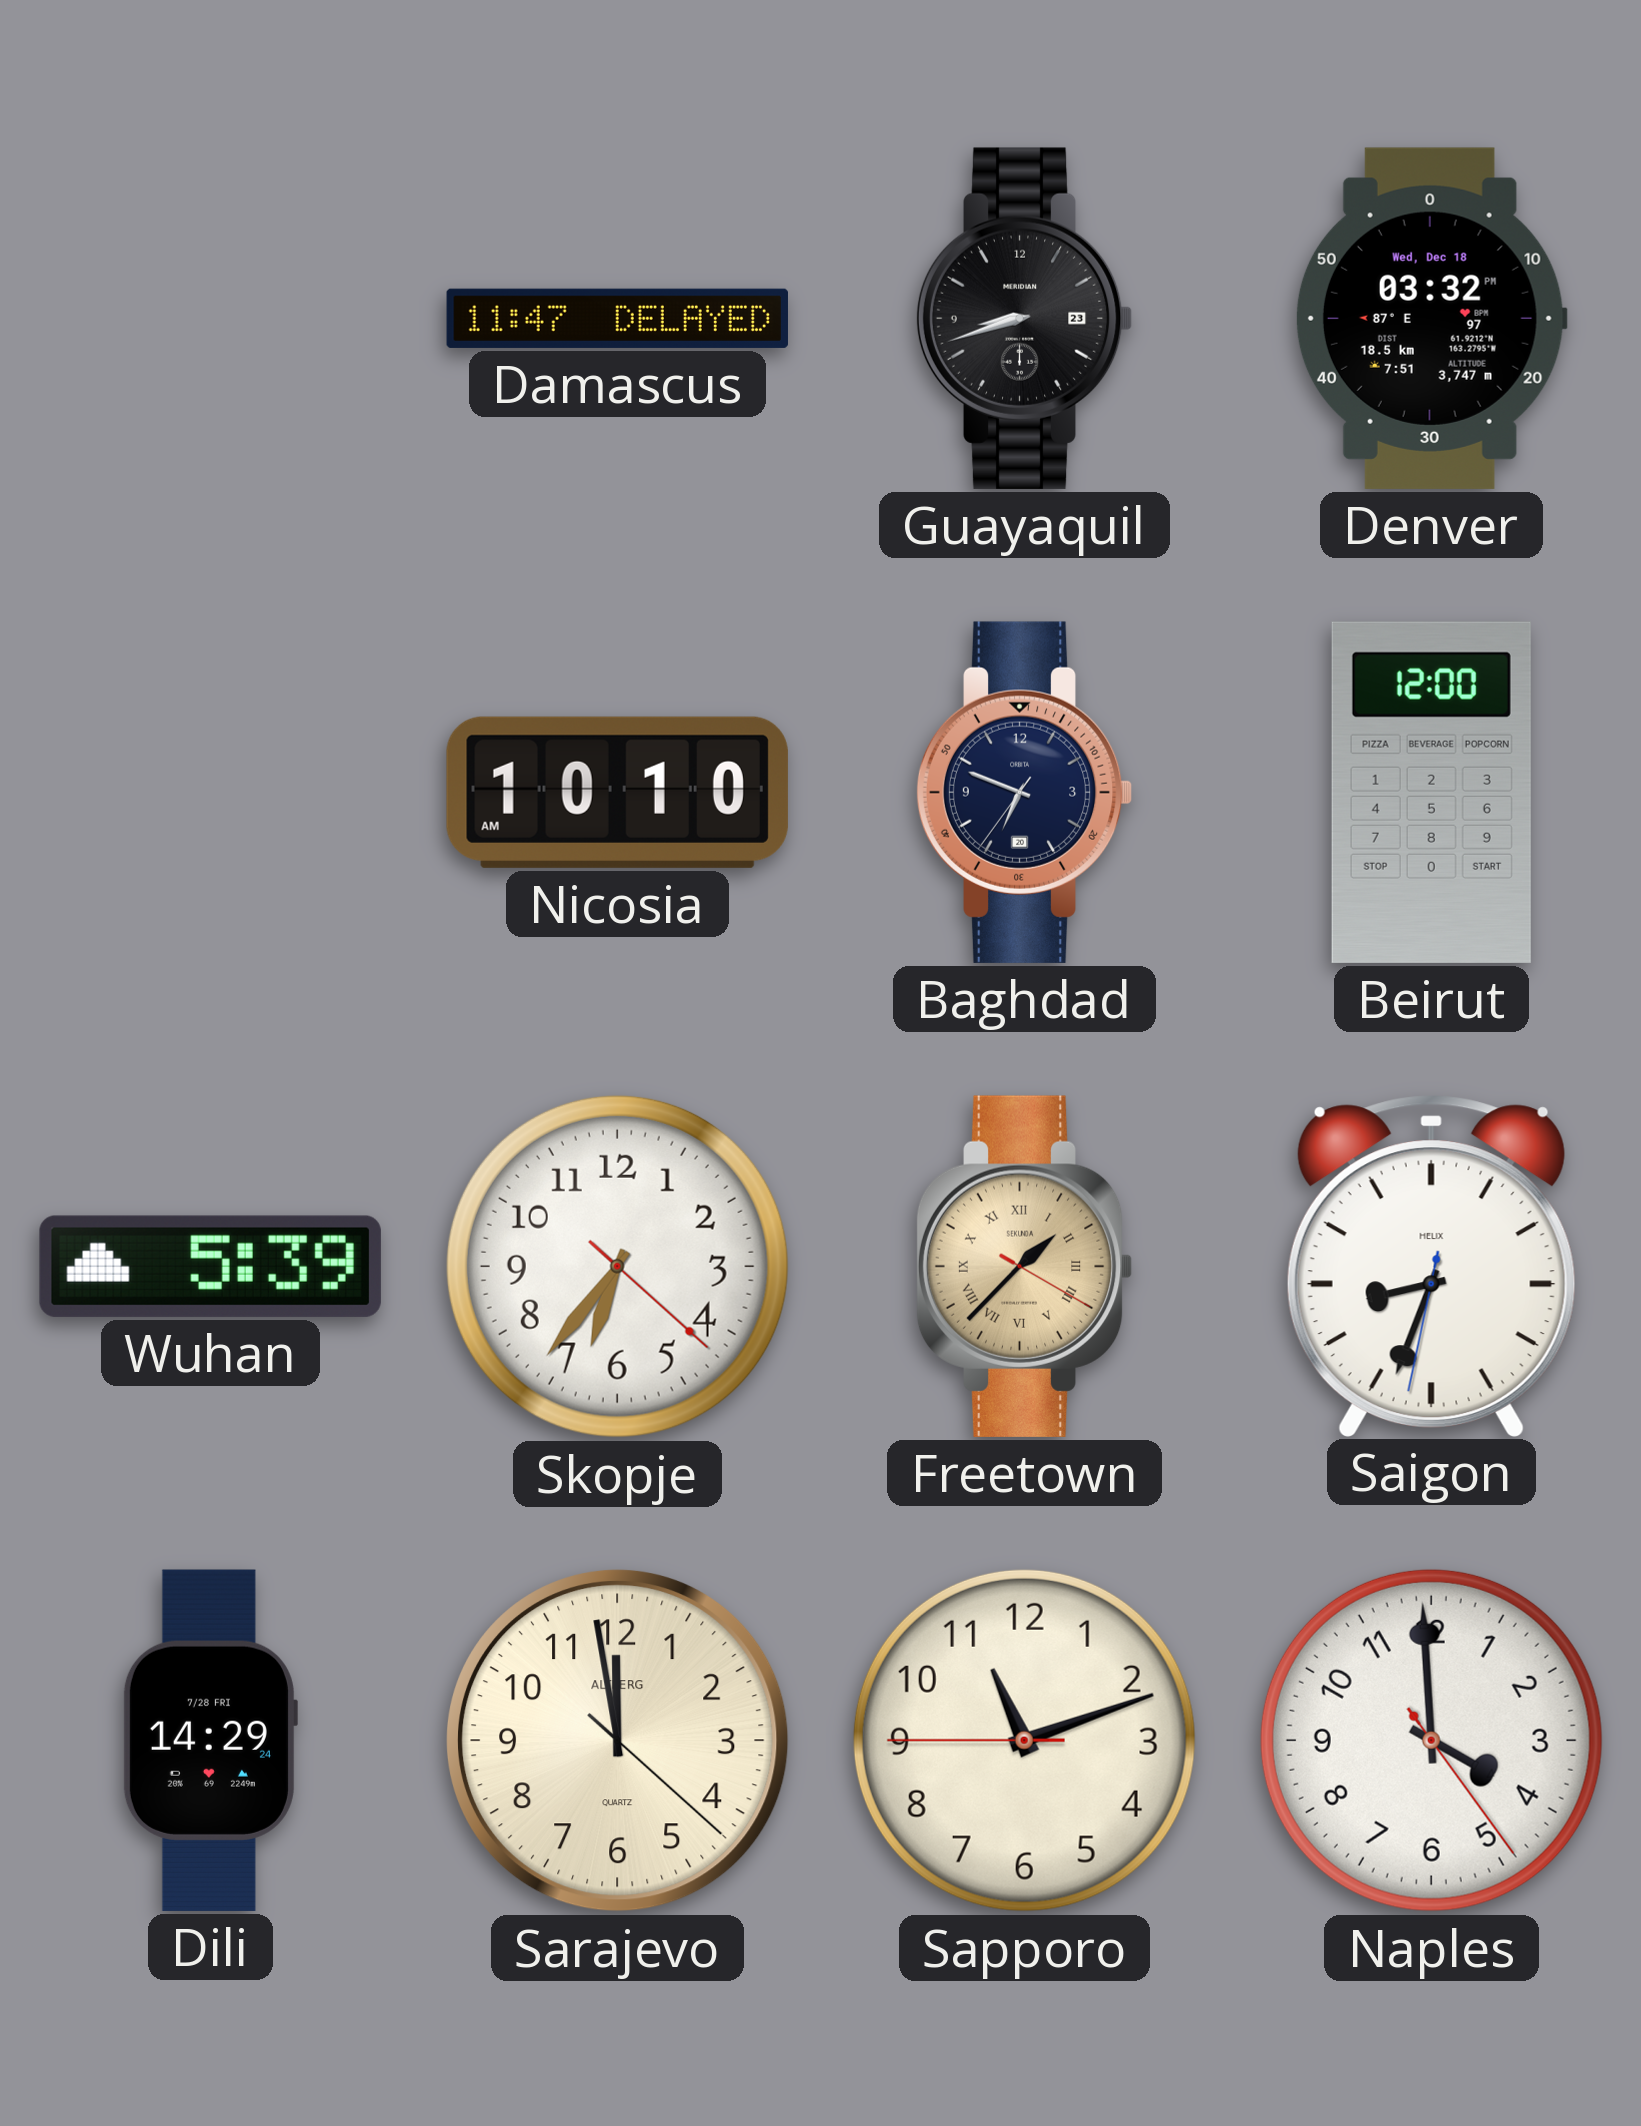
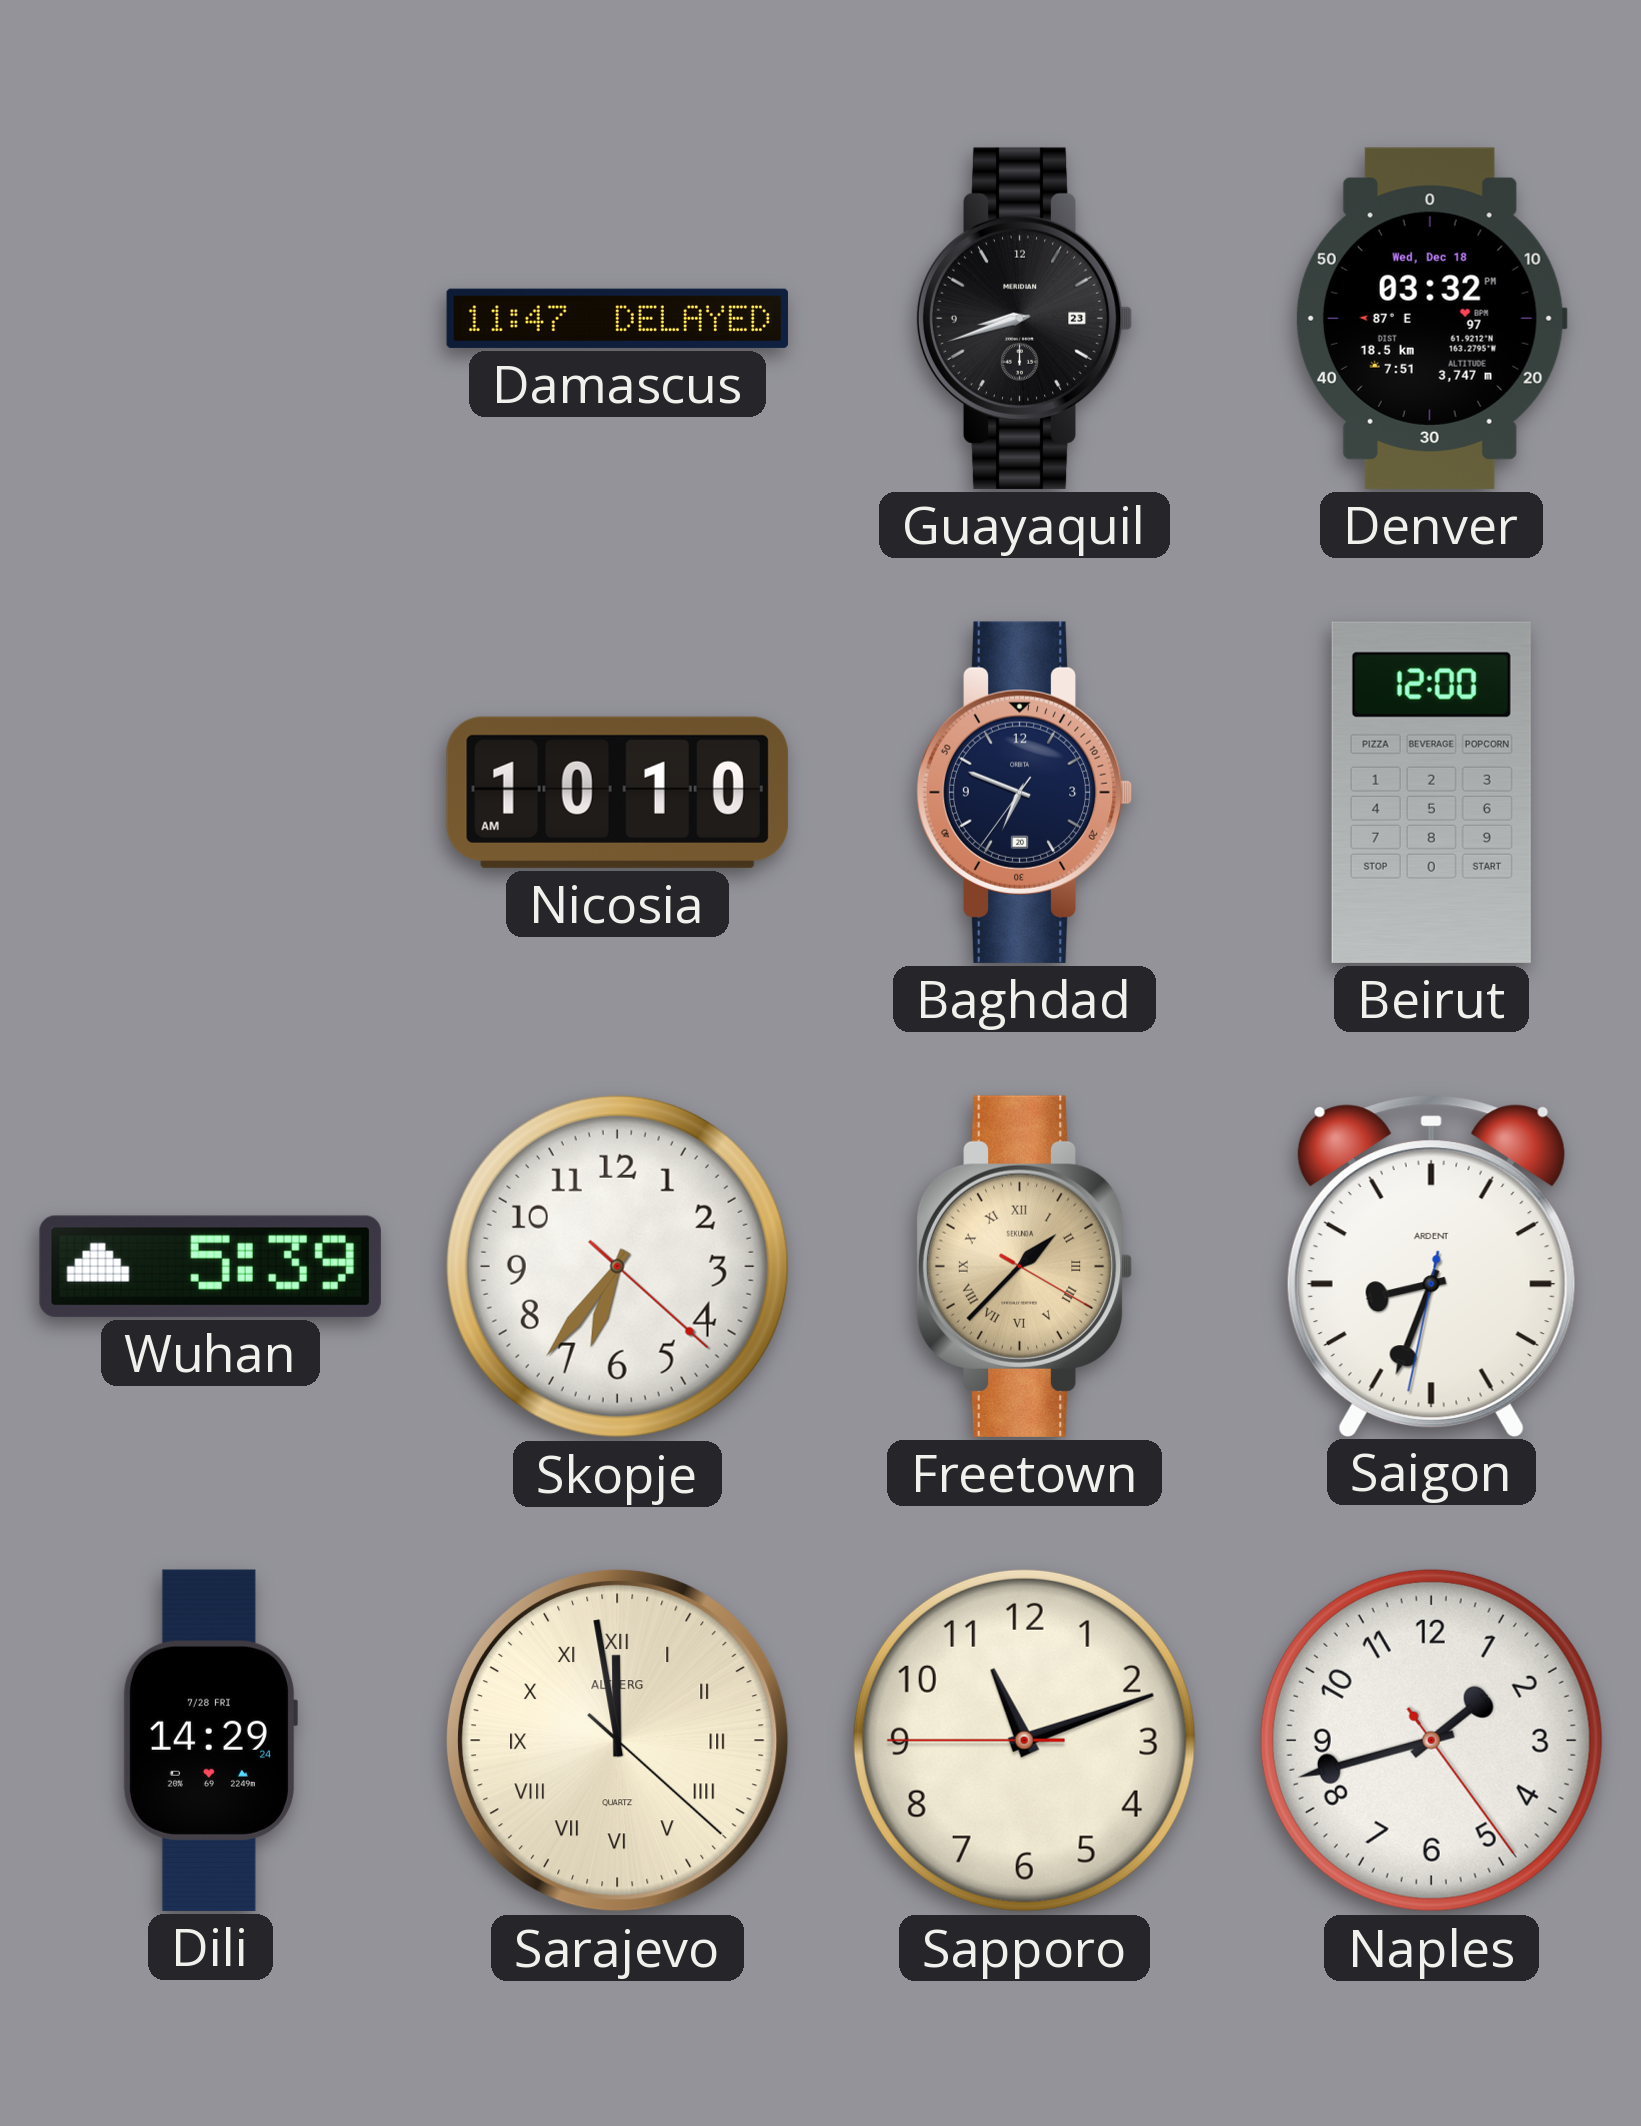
Saigon brand: HELIX -> ARDENT (1431, 1266)
Sarajevo numerals: Arabic -> Roman (617, 1740)
Naples: 3:59 -> 1:42 (1431, 1740)
